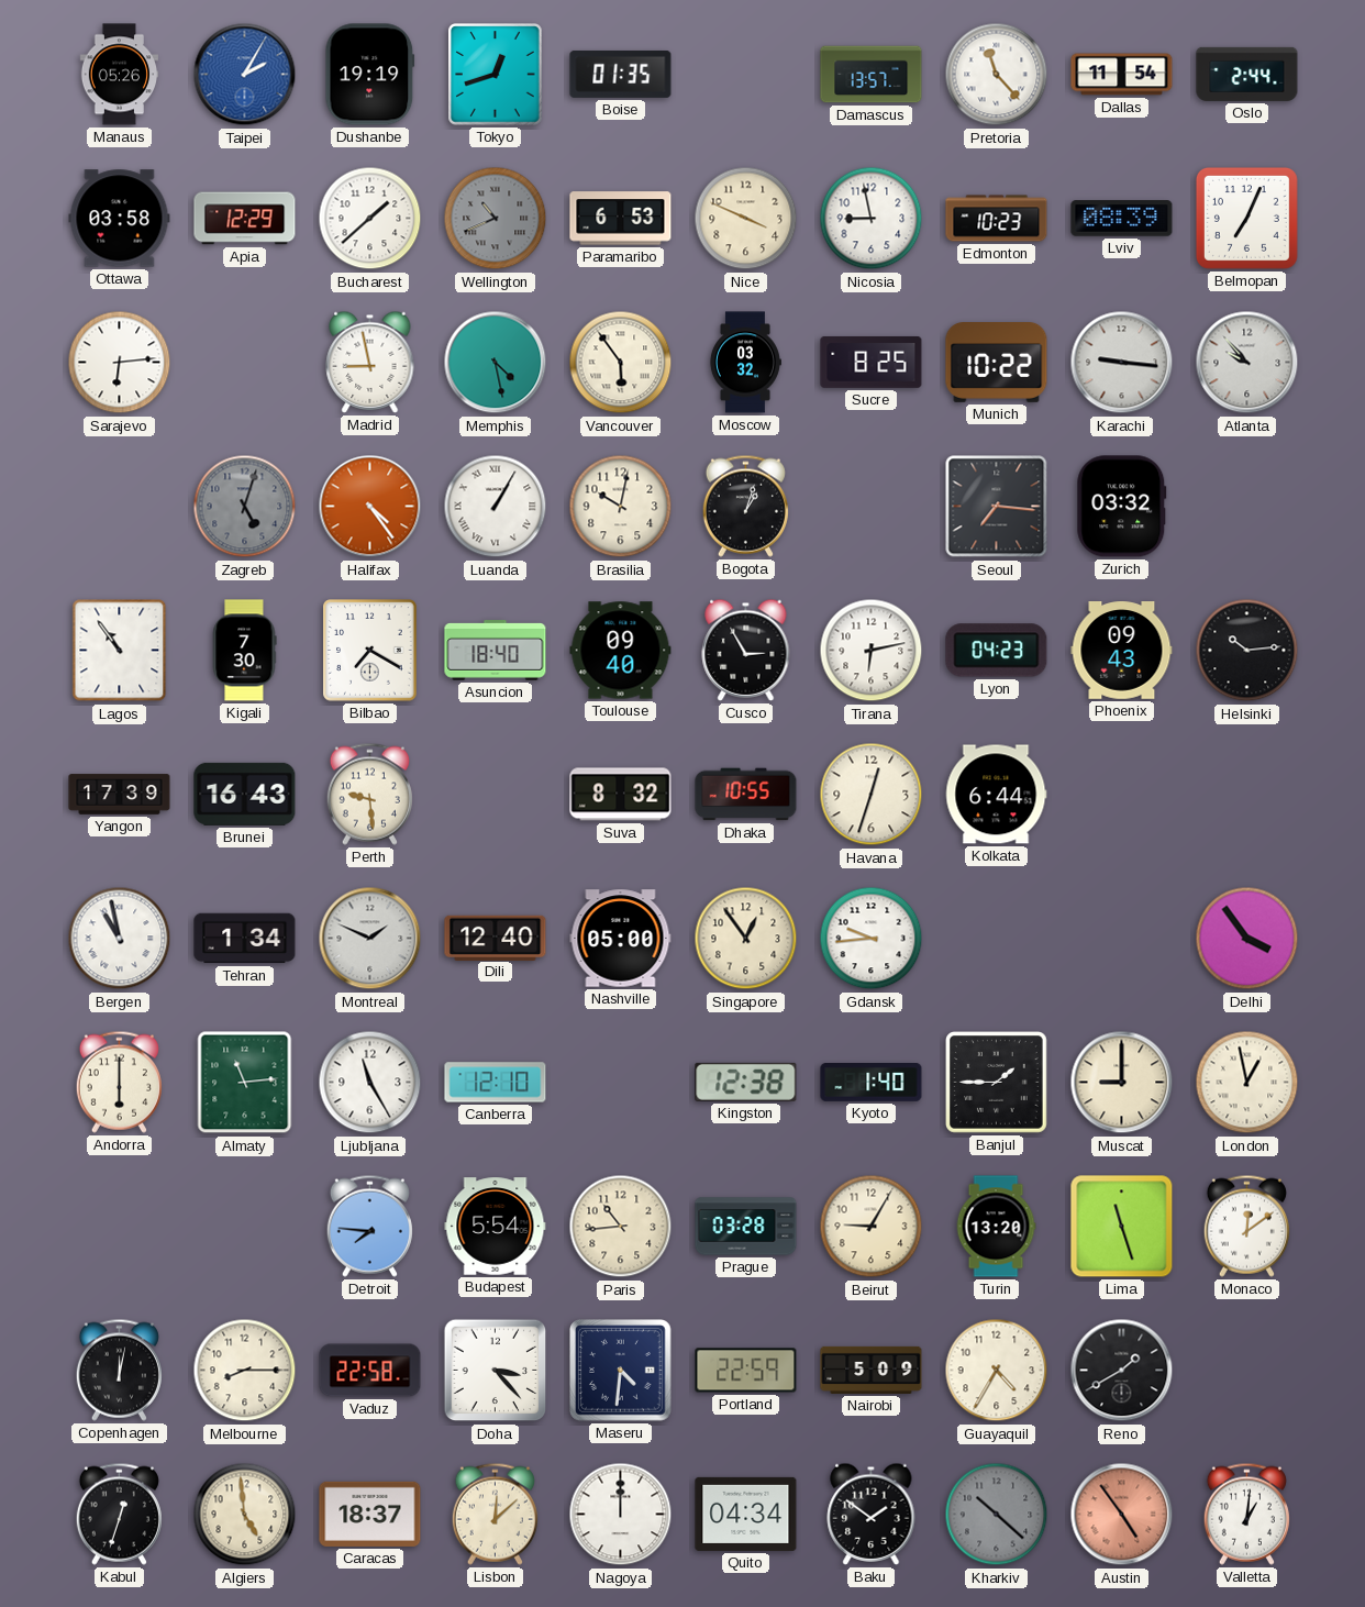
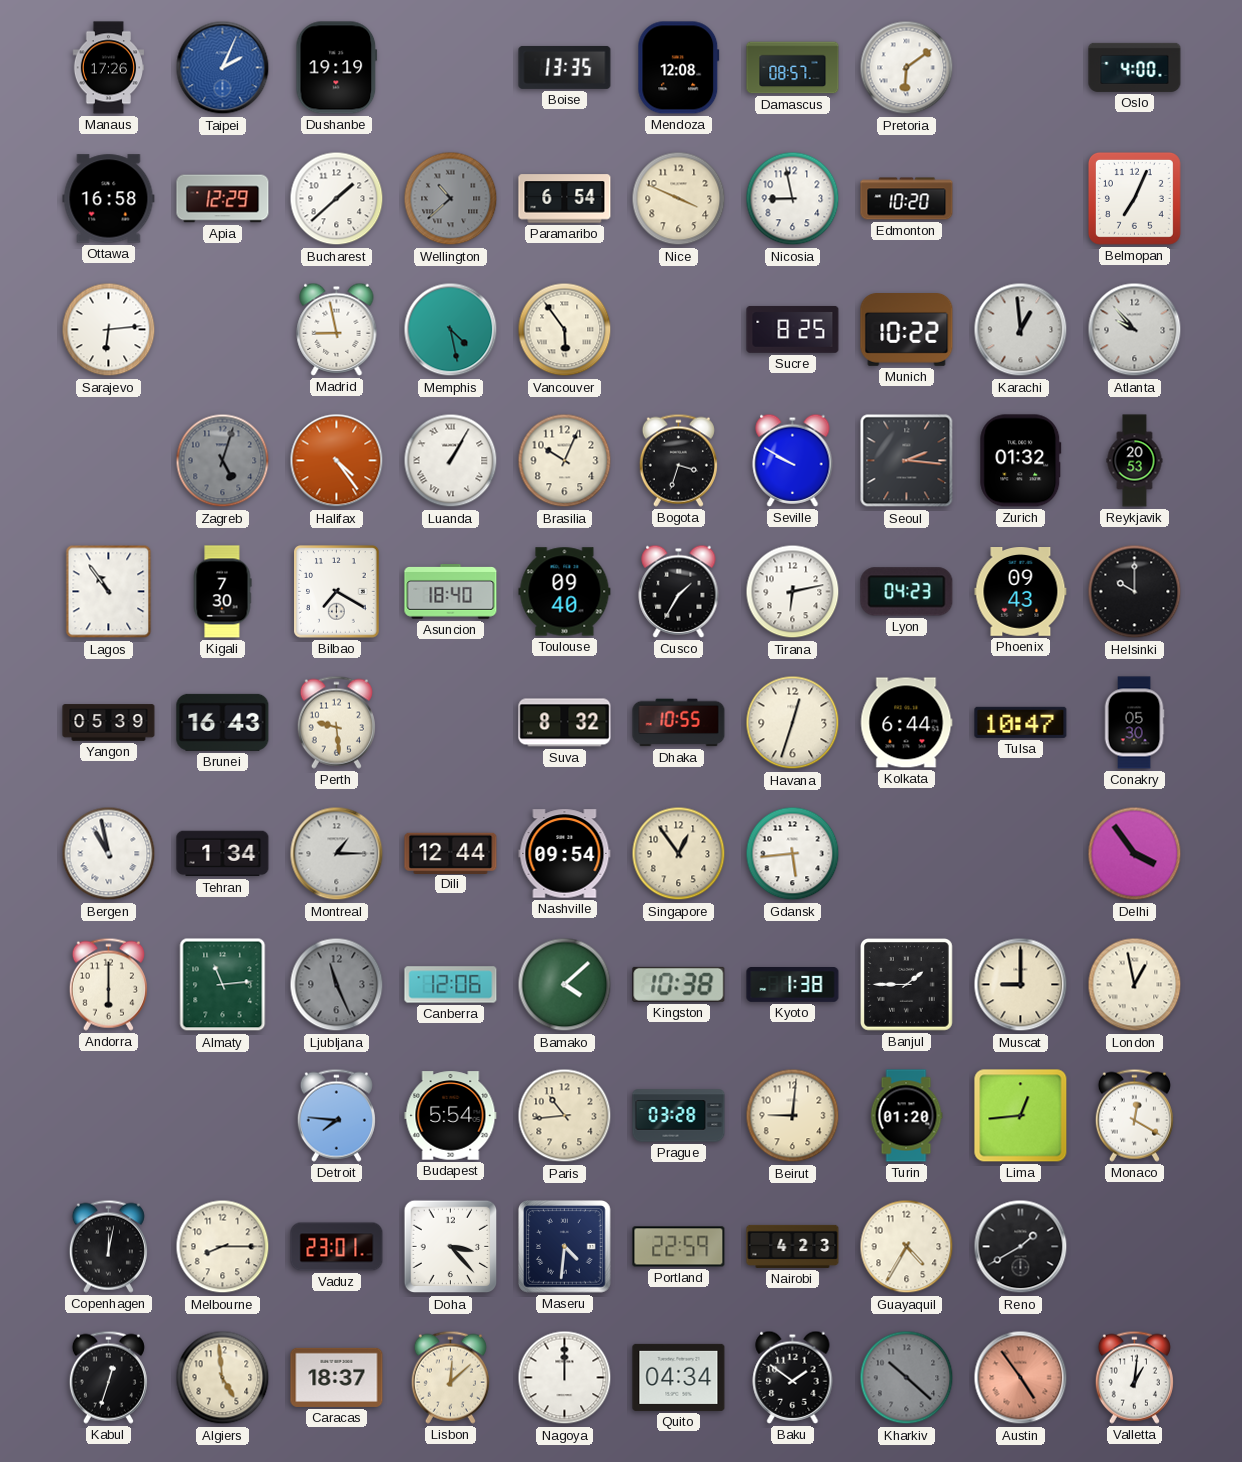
Manaus: 05:26 -> 17:26 (108, 68)
Taipei: 2:05 -> 2:04 (223, 68)
Tokyo: 12:42 -> none (496, 75)
Boise: 01:35 -> 13:35 (565, 67)
Mendoza: none -> 12:08 (679, 68)
Damascus: 13:57 -> 08:57 (793, 68)
Pretoria: 11:23 -> 6:09 (907, 68)
Dallas: 11:54 -> none (1122, 75)
Oslo: 2:44 -> 4:00 (1135, 67)
Ottawa: 03:58 -> 16:58 (109, 199)
Wellington: 10:41 -> 10:38 (451, 199)
Paramaribo: 6:53 -> 6:54 (565, 199)
Edmonton: 10:23 -> 10:20 (907, 199)
Lviv: 08:39 -> none (1122, 219)
Moscow: 03:32 -> none (745, 363)
Karachi: 9:16 -> 12:59 (1021, 330)
Brasilia: 10:02 -> 10:04 (565, 461)
Bogota: 1:03 -> 3:33 (678, 460)
Seville: none -> 9:50 (793, 460)
Seoul: 7:16 -> 2:16 (907, 461)
Zurich: 03:32 -> 01:32 (1021, 461)
Reykjavik: none -> 20:53 (1135, 461)
Cusco: 2:55 -> 1:35 (679, 591)
Helsinki: 10:14 -> 10:00 (1135, 592)
Yangon: 17:39 -> 05:39 (109, 723)
Tulsa: none -> 10:47 (1021, 722)
Conakry: none -> 05:30 (1134, 723)
Montreal: 1:49 -> 1:15 (337, 854)
Dili: 12:40 -> 12:44 (451, 853)
Nashville: 05:00 -> 09:54 (565, 854)
Gdansk: 9:44 -> 5:44 (793, 854)
Ljubljana: 11:25 -> 11:26 (337, 985)
Ljubljana dial: white -> grey (337, 985)
Canberra: 12:10 -> 12:06 (451, 985)
Bamako: none -> 4:08 (565, 985)
Kingston: 12:38 -> 10:38 (679, 984)
Kyoto: 1:40 -> 1:38 (793, 985)
Beirut: 9:05 -> 9:01 (793, 1116)
Turin: 13:20 -> 01:20 (906, 1116)
Lima: 11:27 -> 12:44 (1021, 1116)
Monaco: 12:09 -> 12:20 (1134, 1115)
Vaduz: 22:58 -> 23:01 (337, 1247)
Nairobi: 5:09 -> 4:23 (793, 1246)
